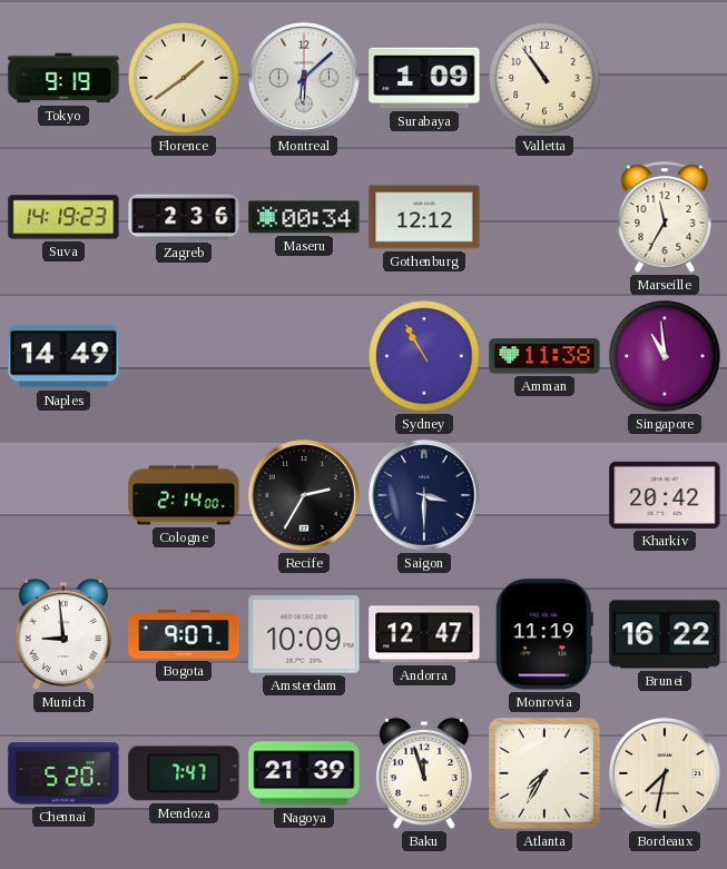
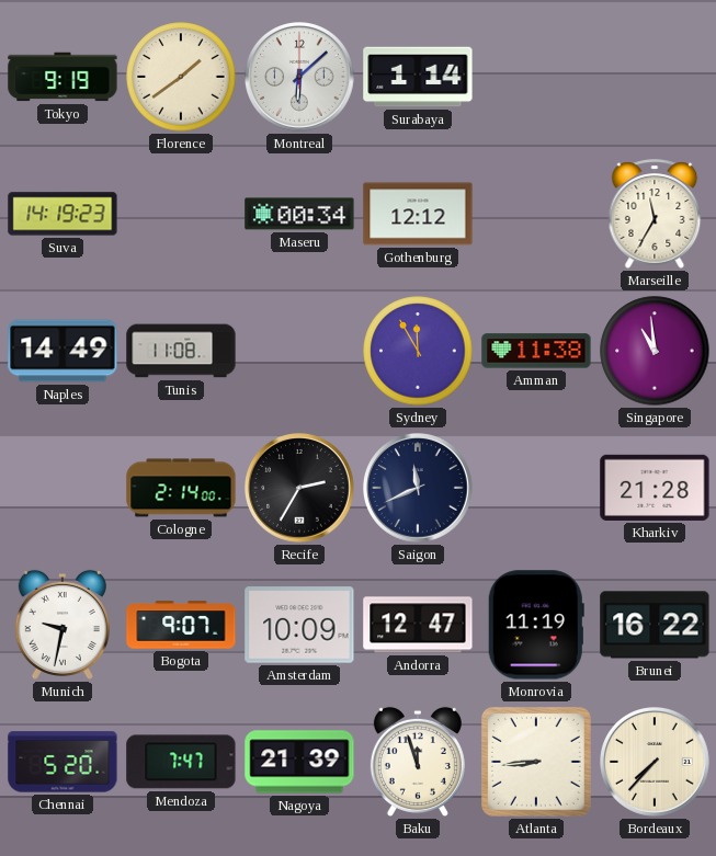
Surabaya: 1:09 -> 1:14 (418, 77)
Valletta: 10:54 -> none (544, 78)
Zagreb: 2:36 -> none (184, 217)
Tunis: none -> 11:08 (181, 351)
Sydney: 10:55 -> 11:55 (418, 351)
Saigon: 3:30 -> 11:41 (419, 489)
Kharkiv: 20:42 -> 21:28 (655, 488)
Munich: 8:59 -> 9:32 (62, 625)
Atlanta: 7:35 -> 8:44 (536, 762)
Bordeaux: 7:32 -> 7:37 (656, 763)
